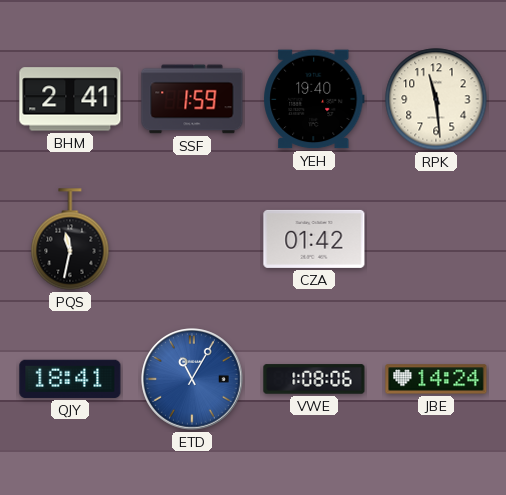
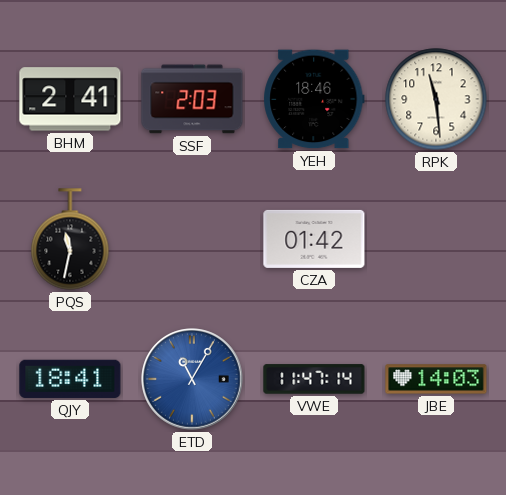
SSF: 1:59 -> 2:03 (192, 99)
YEH: 19:40 -> 18:46 (314, 99)
VWE: 1:08 -> 11:47 (314, 379)
JBE: 14:24 -> 14:03 (436, 379)
